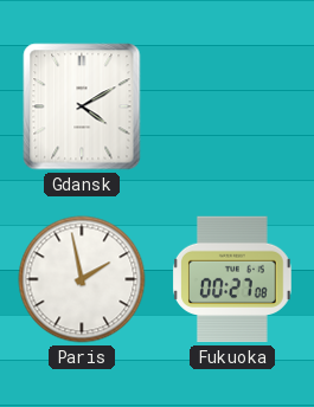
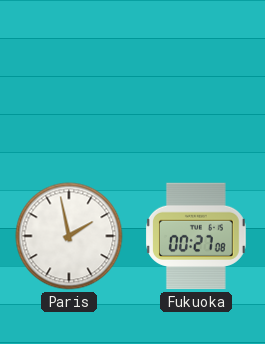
Gdansk: 4:10 -> none (82, 106)
